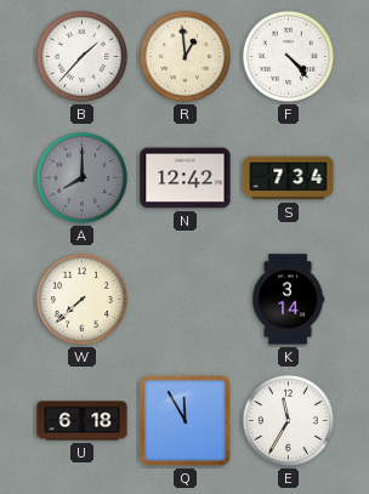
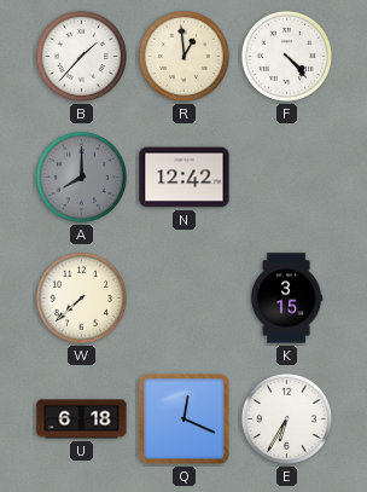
S: 7:34 -> none (289, 178)
K: 3:14 -> 3:15 (286, 299)
Q: 11:55 -> 12:19 (185, 419)
E: 11:35 -> 6:35 (286, 418)
